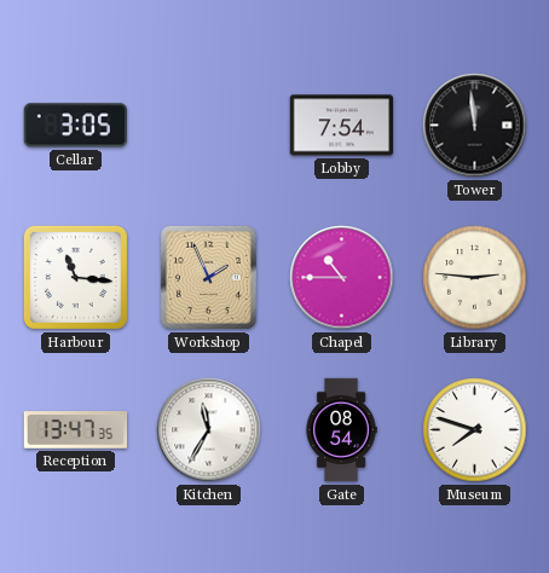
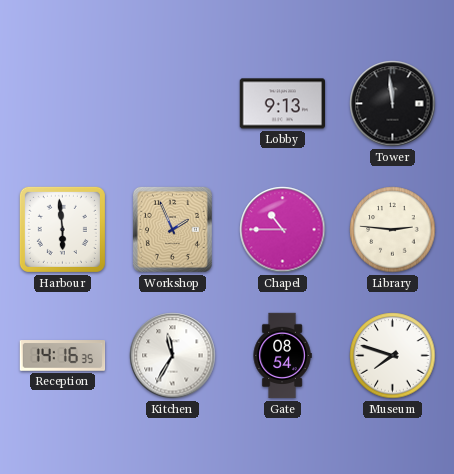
Cellar: 3:05 -> none (75, 126)
Lobby: 7:54 -> 9:13 (283, 104)
Harbour: 11:16 -> 5:59 (62, 229)
Reception: 13:47 -> 14:16 (63, 356)
